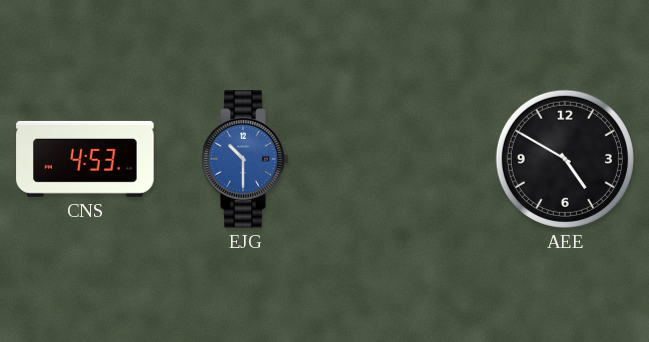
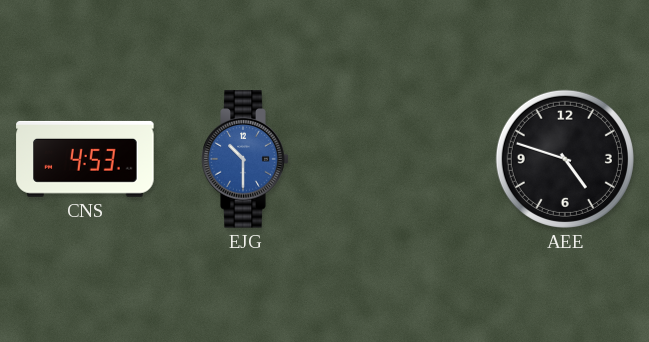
AEE: 4:50 -> 4:48 (565, 159)
